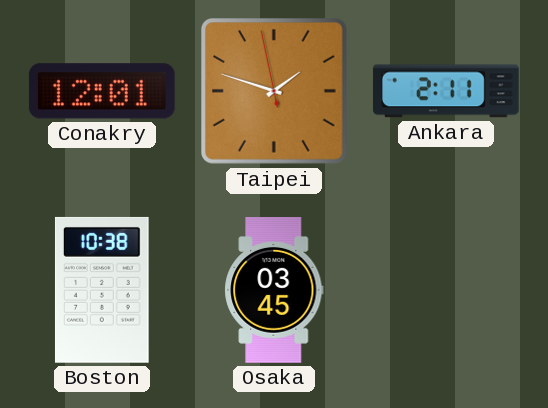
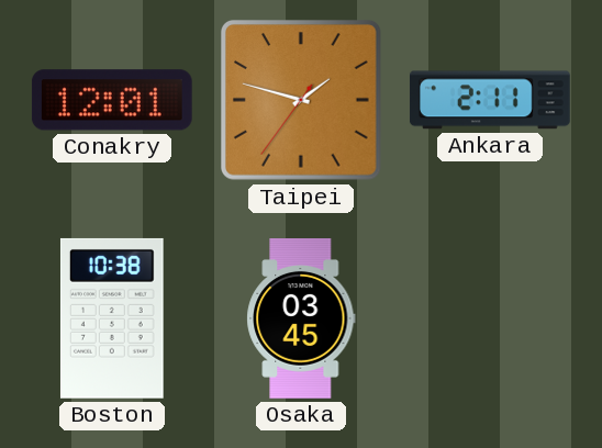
Taipei: 1:47:58 -> 1:47:36 (302, 101)
